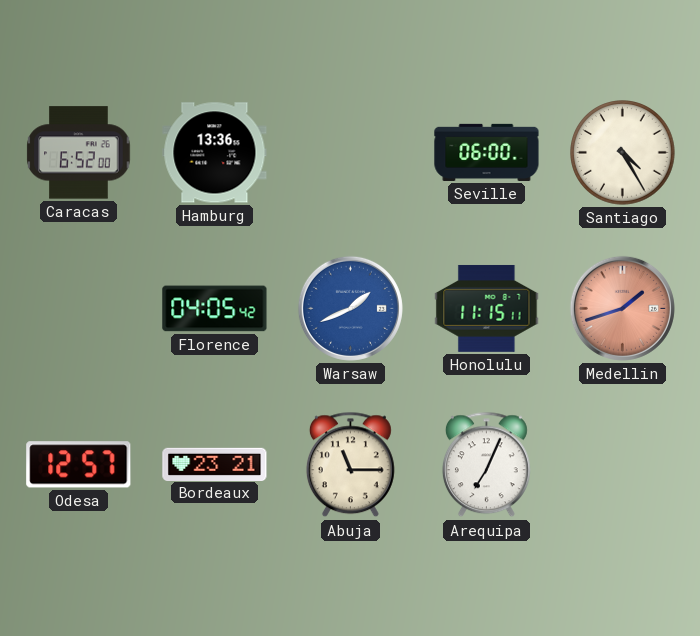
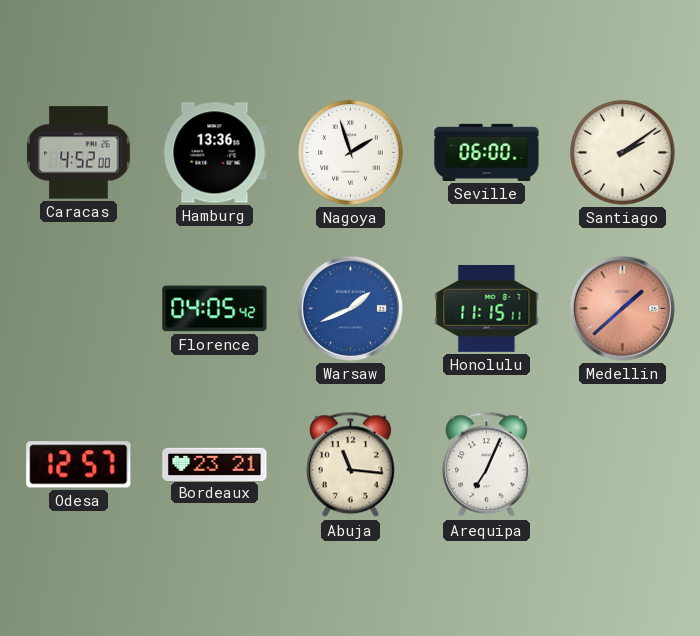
Caracas: 6:52 -> 4:52 (79, 153)
Nagoya: none -> 1:57 (351, 153)
Santiago: 4:25 -> 2:09 (623, 153)
Medellin: 1:42 -> 1:38 (622, 308)
Abuja: 11:15 -> 11:16 (350, 465)
